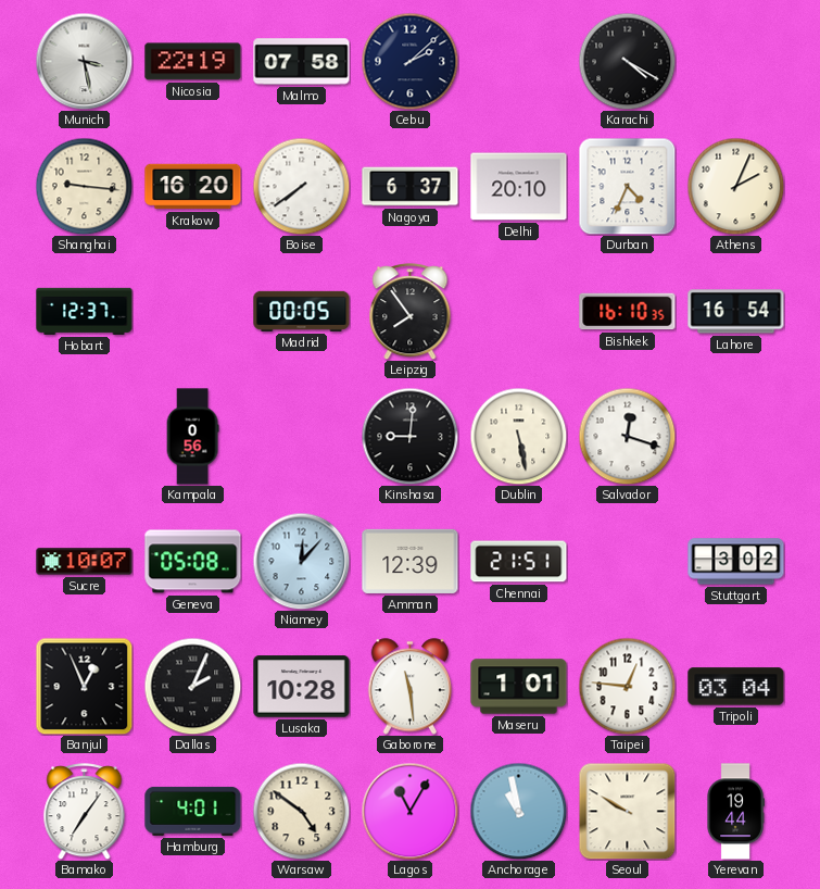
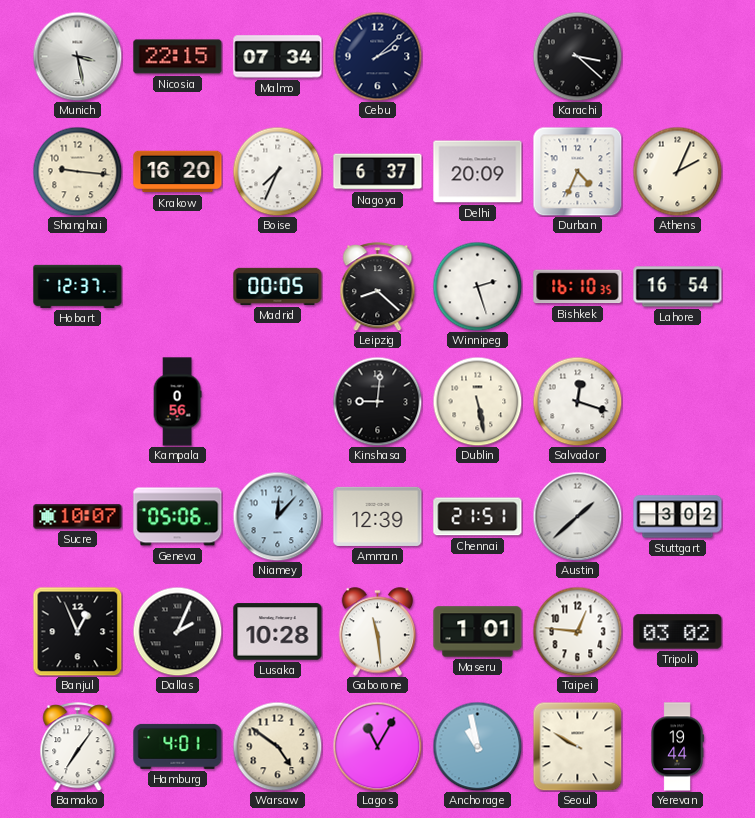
Nicosia: 22:19 -> 22:15 (178, 57)
Malmo: 07:58 -> 07:34 (278, 57)
Karachi: 4:20 -> 3:22 (577, 56)
Boise: 7:39 -> 7:34 (277, 171)
Delhi: 20:10 -> 20:09 (478, 172)
Leipzig: 7:54 -> 8:22 (378, 287)
Winnipeg: none -> 2:27 (477, 286)
Geneva: 05:08 -> 05:06 (178, 517)
Austin: none -> 1:38 (577, 516)
Tripoli: 03:04 -> 03:02 (678, 632)
